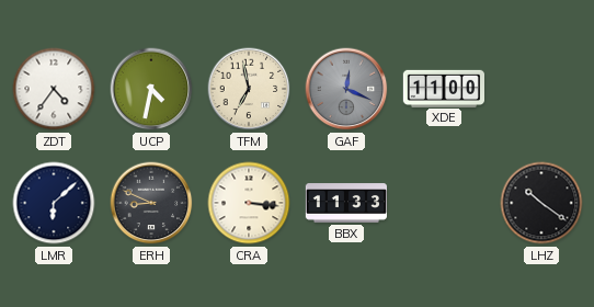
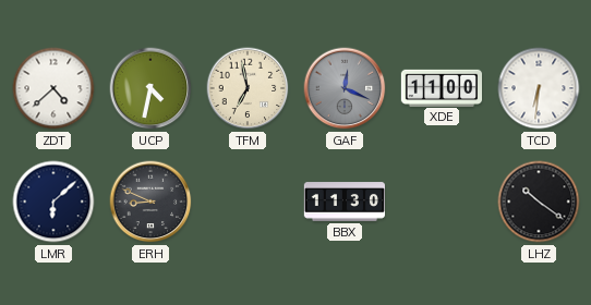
ZDT: 4:36 -> 4:38 (53, 88)
TCD: none -> 6:31 (539, 88)
CRA: 3:16 -> none (249, 203)
BBX: 11:33 -> 11:30 (343, 202)
